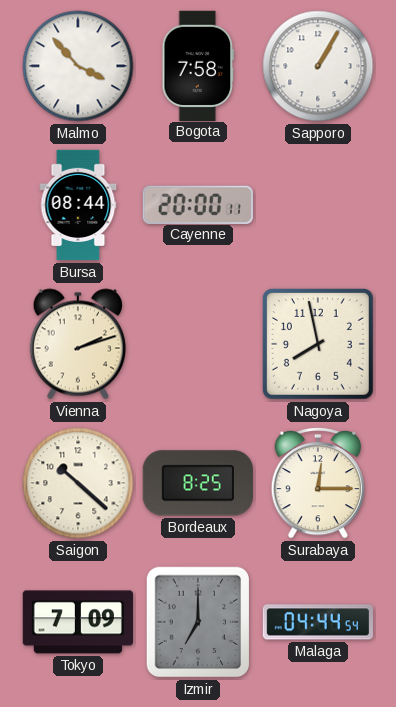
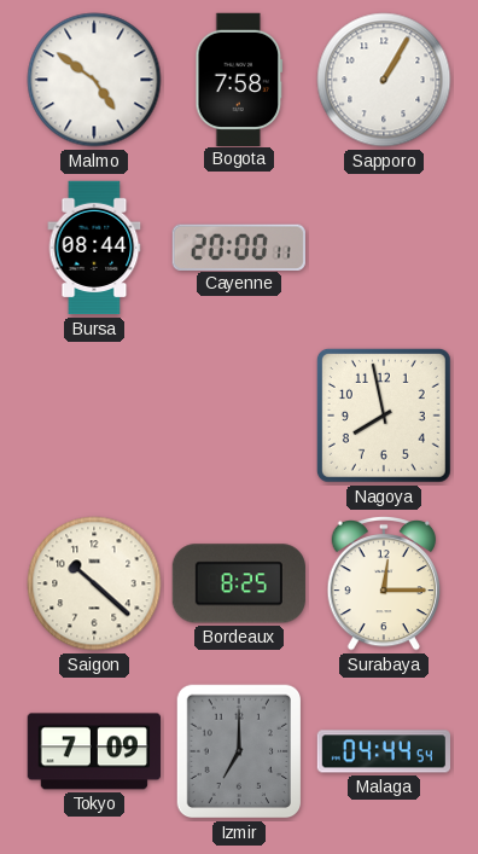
Malmo: 3:53 -> 4:51 (94, 80)
Vienna: 2:12 -> none (78, 344)
